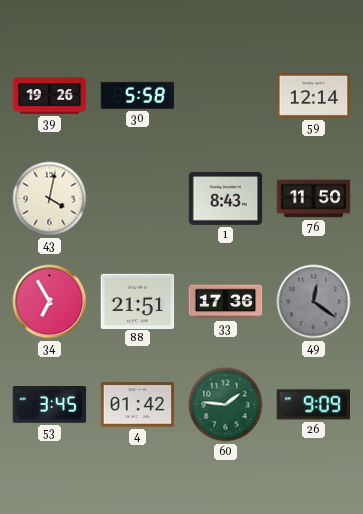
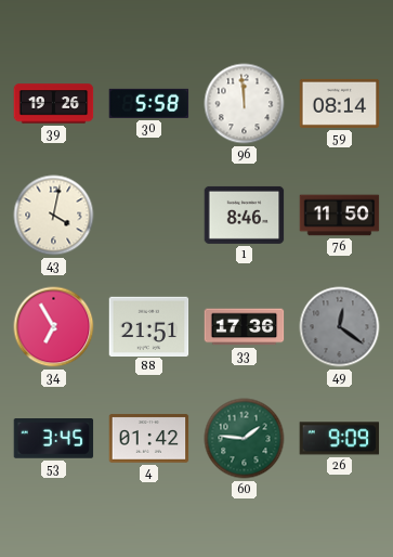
96: none -> 11:59 (245, 104)
59: 12:14 -> 08:14 (340, 103)
1: 8:43 -> 8:46 (245, 215)
